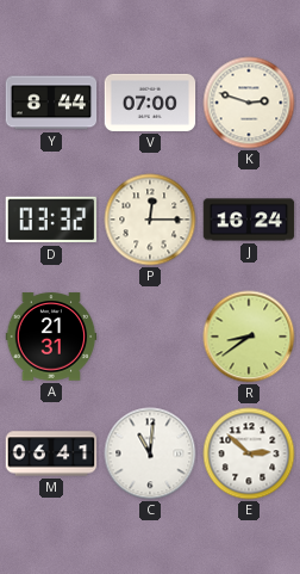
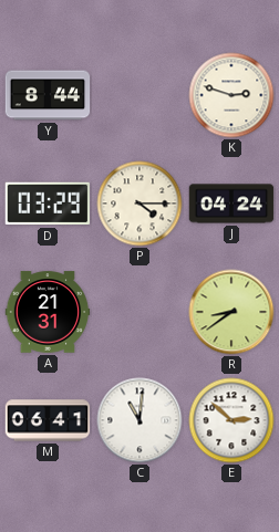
V: 07:00 -> none (150, 103)
D: 03:32 -> 03:29 (48, 204)
P: 12:15 -> 4:15 (139, 204)
J: 16:24 -> 04:24 (231, 204)
